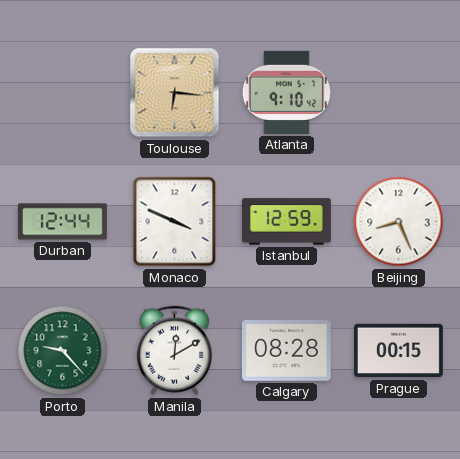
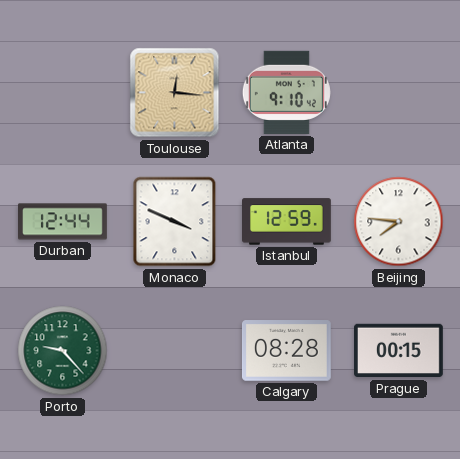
Toulouse: 6:16 -> 12:16 (175, 93)
Beijing: 8:26 -> 7:46 (399, 222)
Manila: 12:10 -> none (174, 351)
